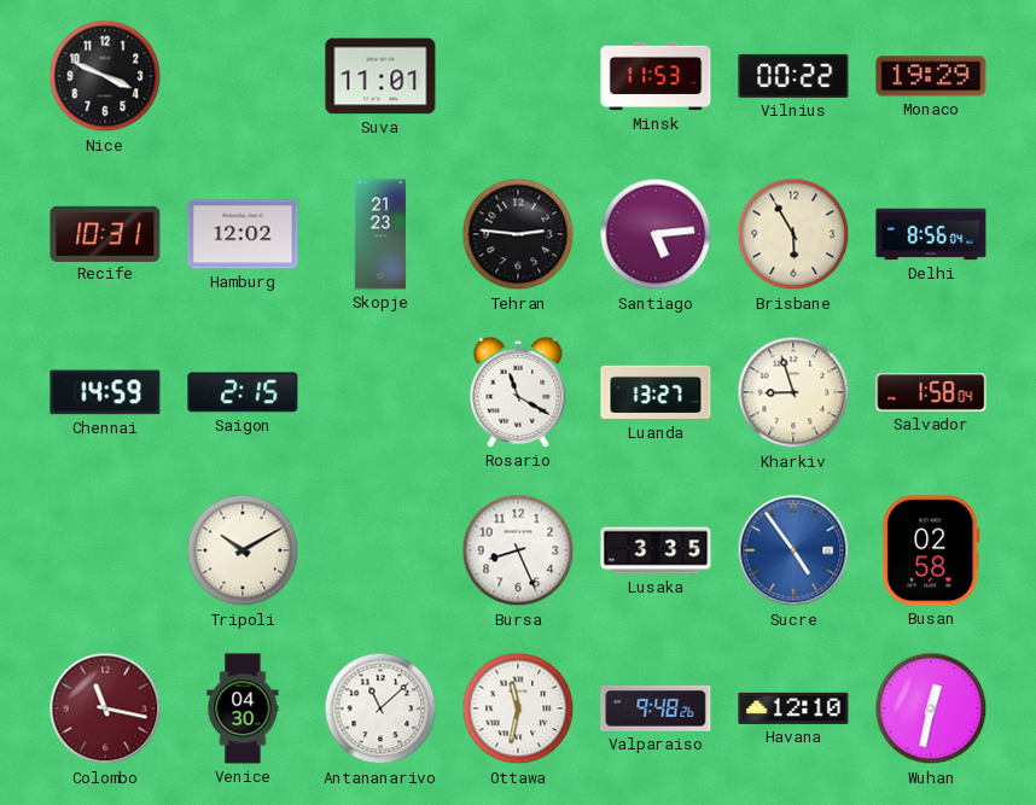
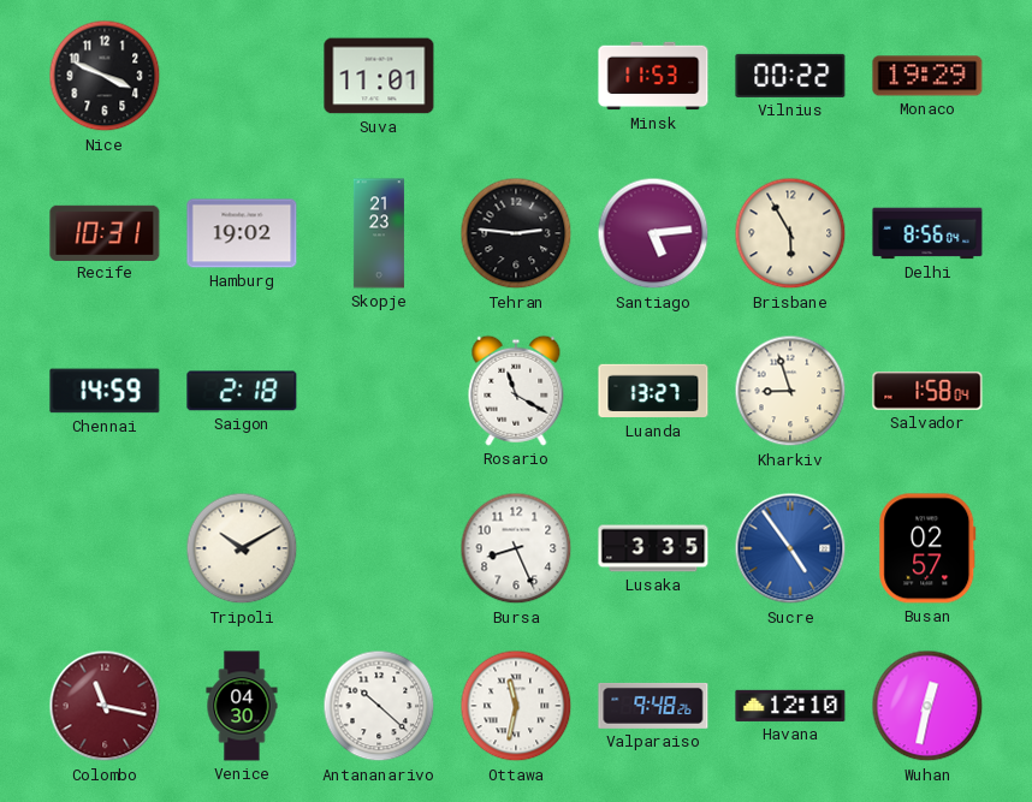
Hamburg: 12:02 -> 19:02 (242, 233)
Saigon: 2:15 -> 2:18 (242, 391)
Busan: 02:58 -> 02:57 (927, 548)
Antananarivo: 11:08 -> 10:22 (379, 706)
